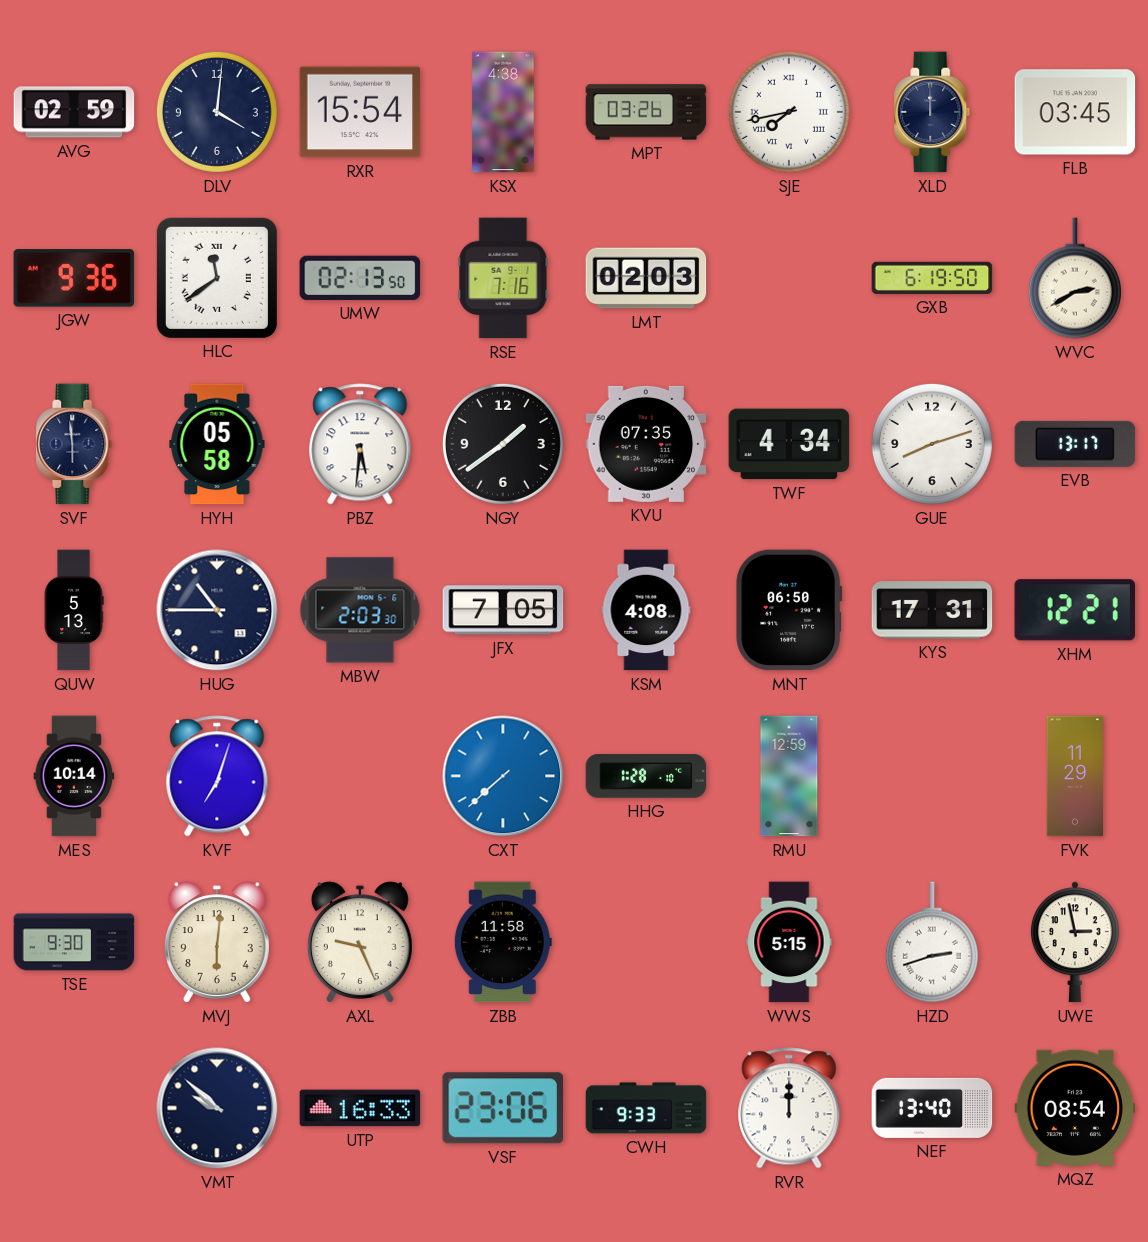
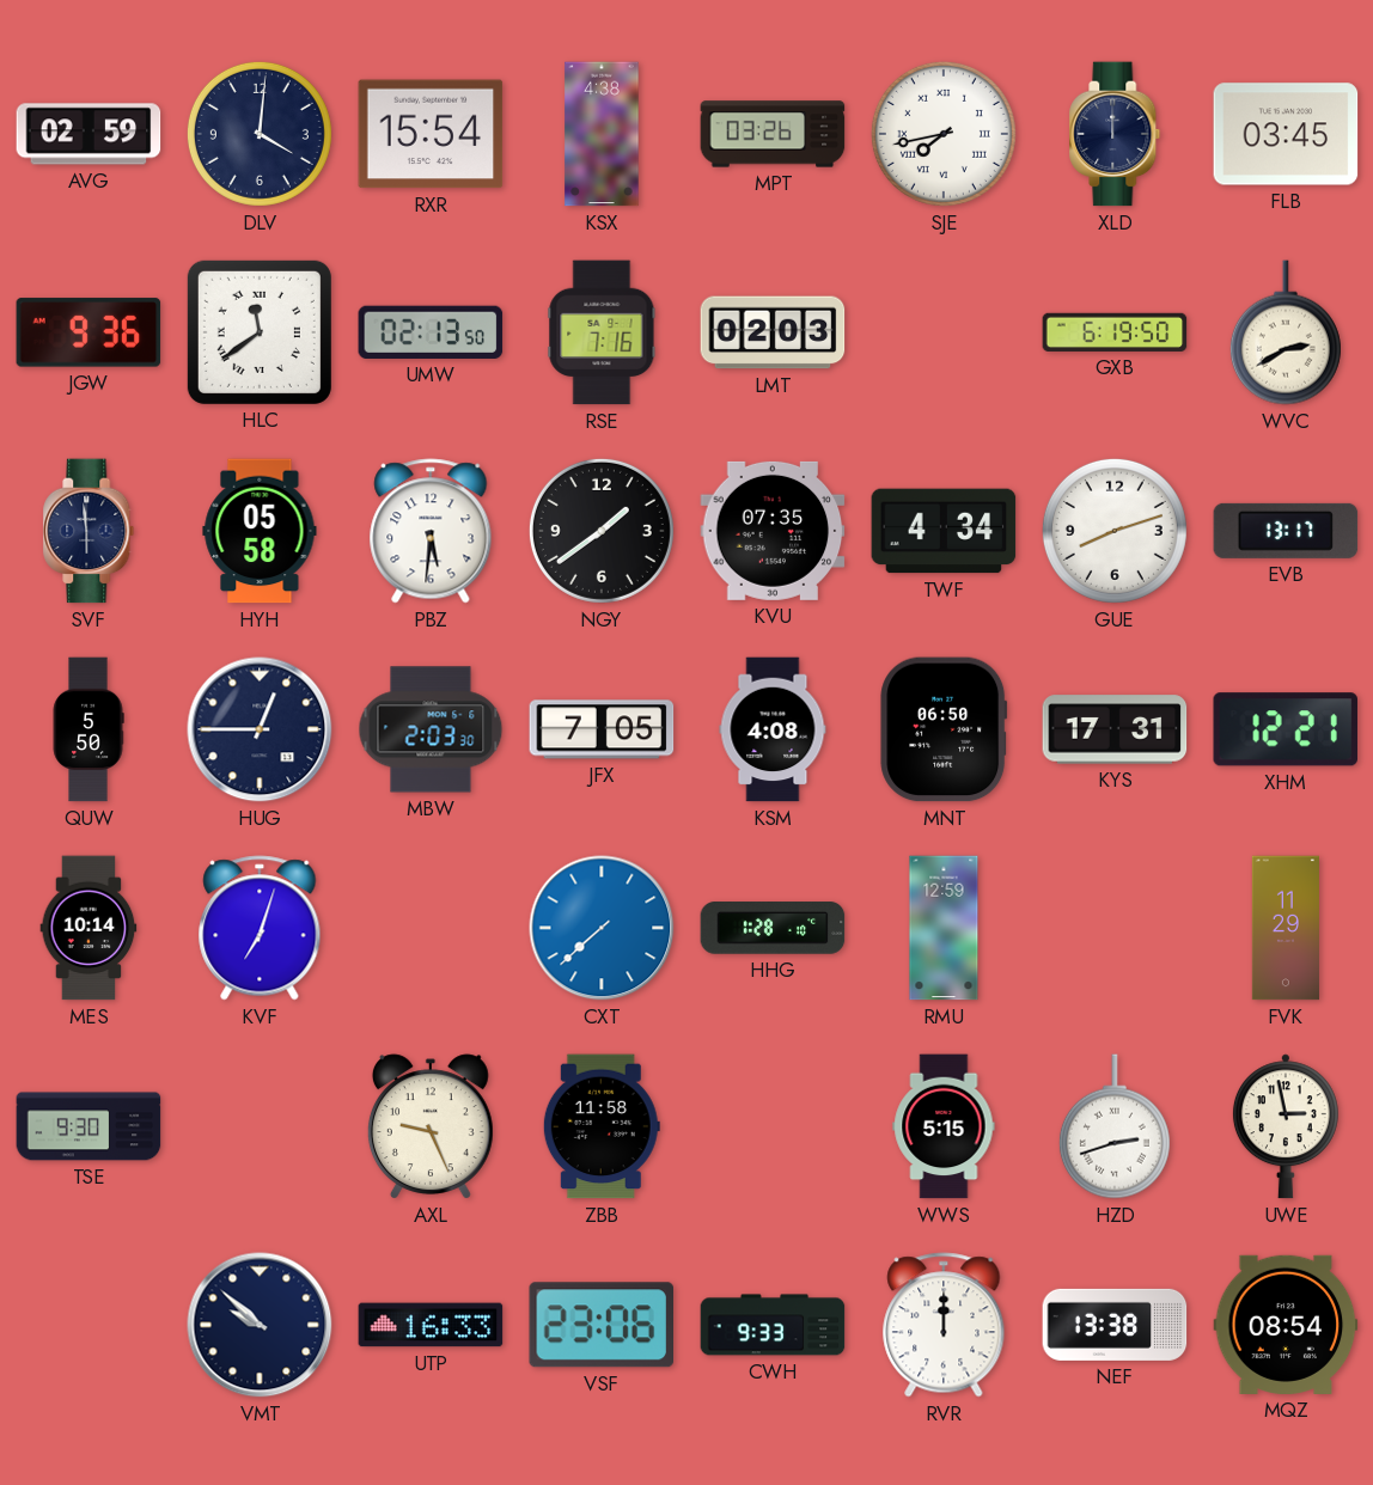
QUW: 5:13 -> 5:50 (89, 729)
HUG: 10:45 -> 12:45 (260, 729)
MVJ: 6:01 -> none (217, 942)
NEF: 13:40 -> 13:38 (1115, 1325)
